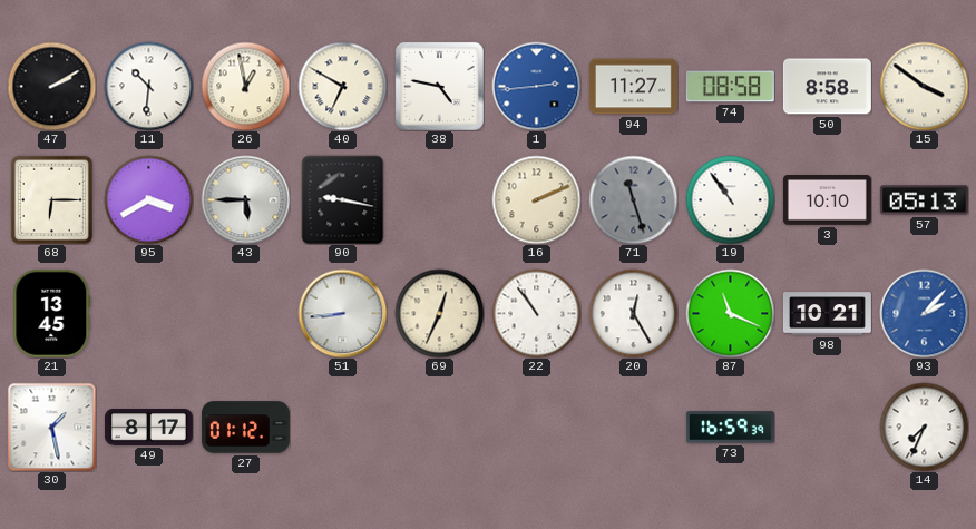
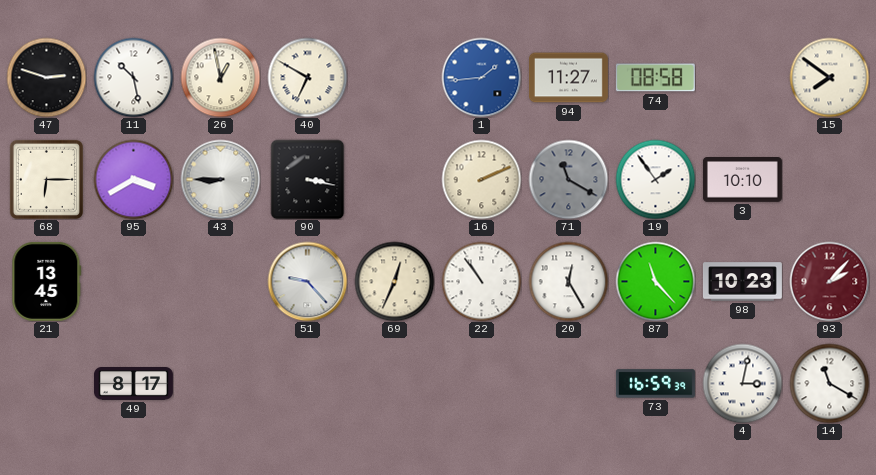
47: 2:10 -> 2:48 (46, 77)
11: 10:31 -> 10:28 (133, 77)
38: 4:47 -> none (439, 86)
1: 2:44 -> 1:44 (481, 77)
50: 8:58 -> none (827, 87)
15: 3:51 -> 7:51 (829, 77)
43: 5:45 -> 8:45 (220, 179)
90: 9:17 -> 3:17 (308, 179)
71: 11:27 -> 11:20 (568, 179)
19: 10:54 -> 1:54 (655, 179)
57: 05:13 -> none (924, 200)
51: 8:44 -> 9:23 (307, 281)
87: 11:19 -> 11:23 (655, 281)
98: 10:21 -> 10:23 (742, 282)
93 dial: blue -> burgundy (829, 281)
30: 1:28 -> none (51, 427)
27: 01:12 -> none (245, 428)
4: none -> 3:02 (742, 383)
14: 7:34 -> 11:20 (829, 383)
